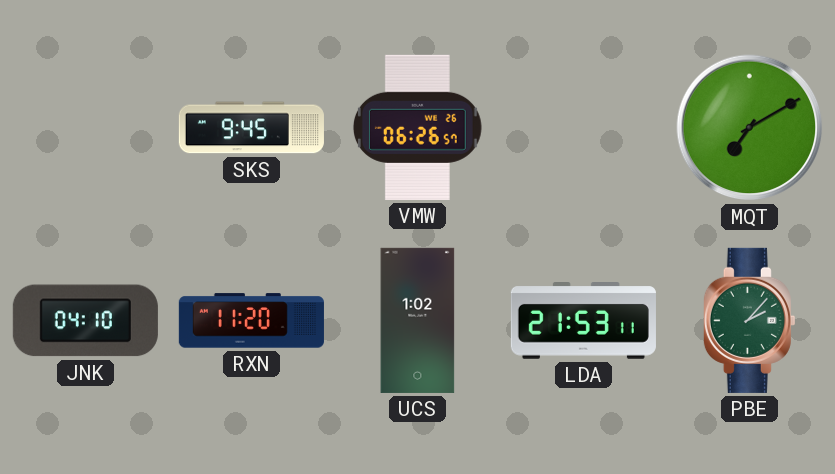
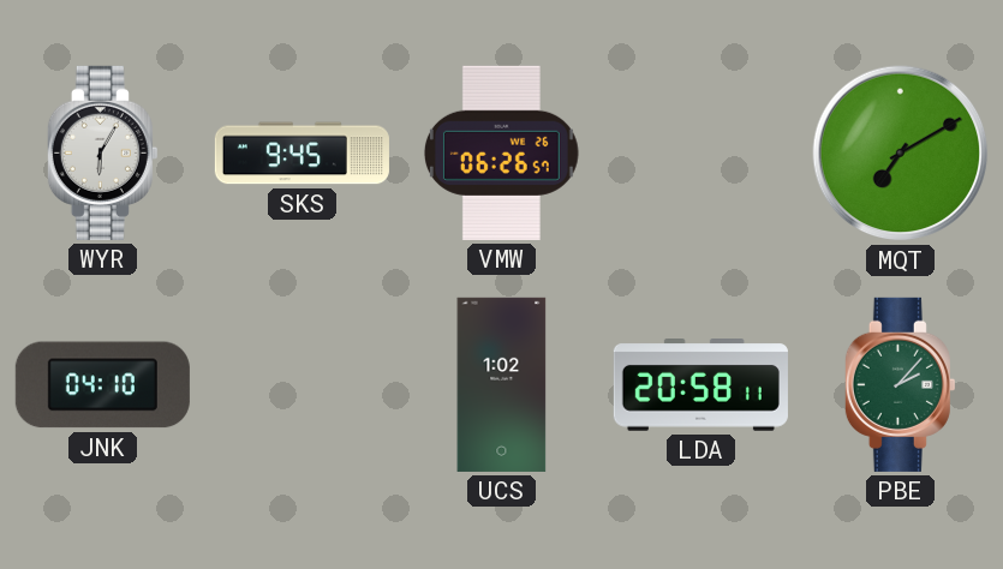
WYR: none -> 6:05 (102, 152)
RXN: 11:20 -> none (251, 321)
LDA: 21:53 -> 20:58 (700, 385)
